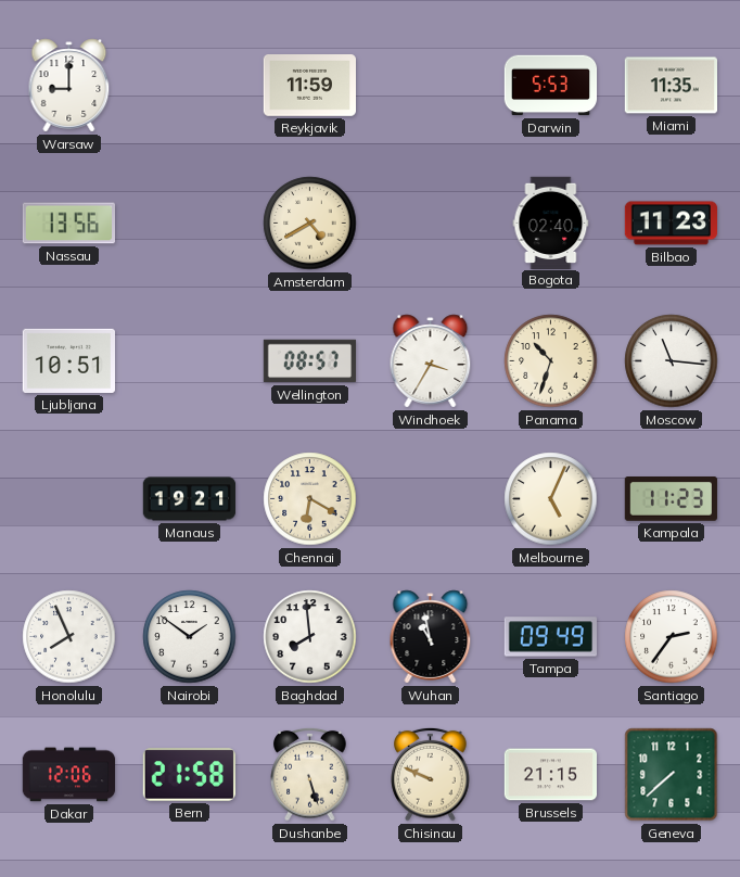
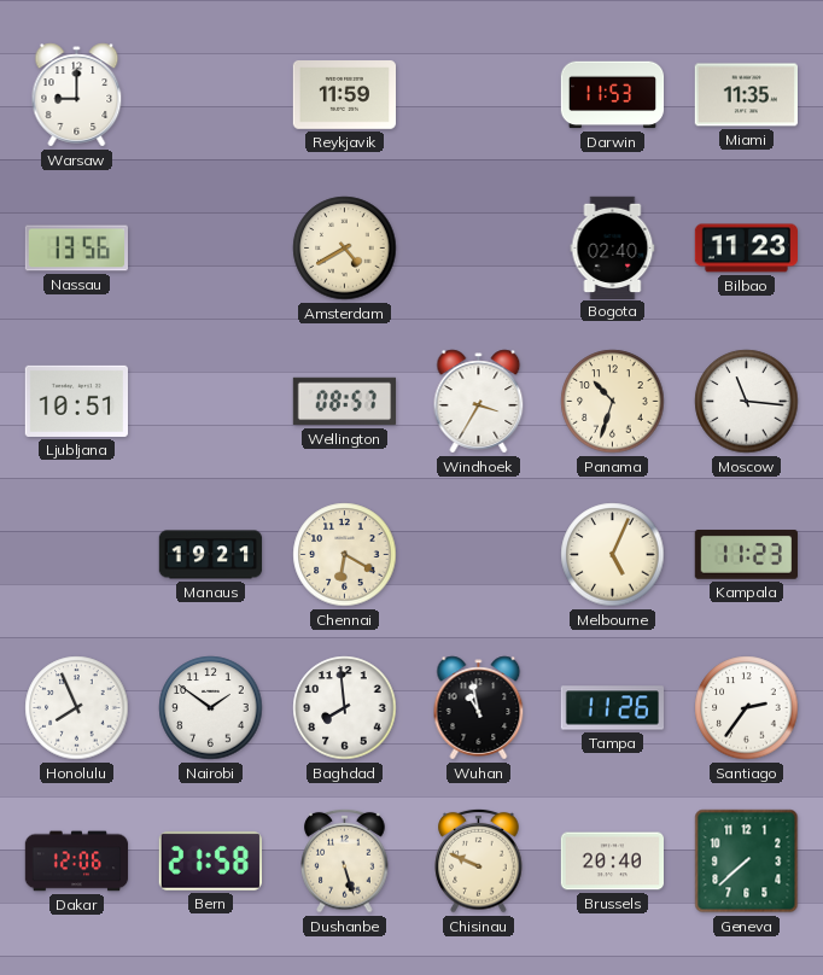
Darwin: 5:53 -> 11:53 (613, 95)
Tampa: 09:49 -> 11:26 (612, 708)
Brussels: 21:15 -> 20:40 (612, 862)
